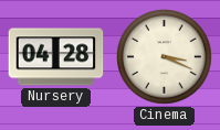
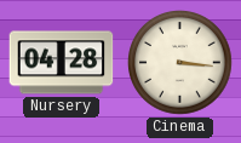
Cinema: 3:19 -> 3:16 (180, 63)
